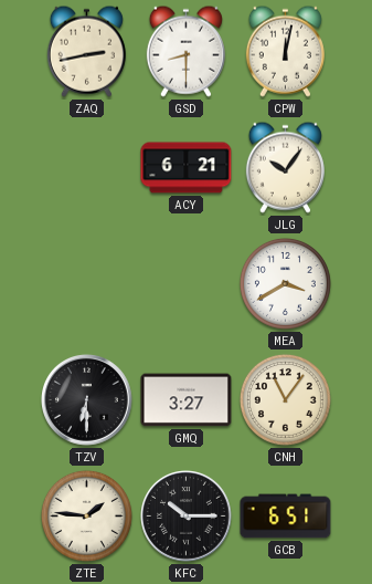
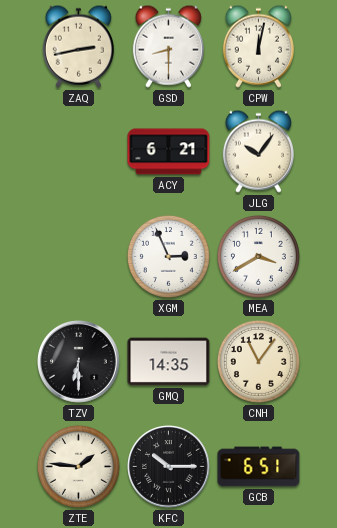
XGM: none -> 2:56 (168, 256)
GMQ: 3:27 -> 14:35 (169, 362)
